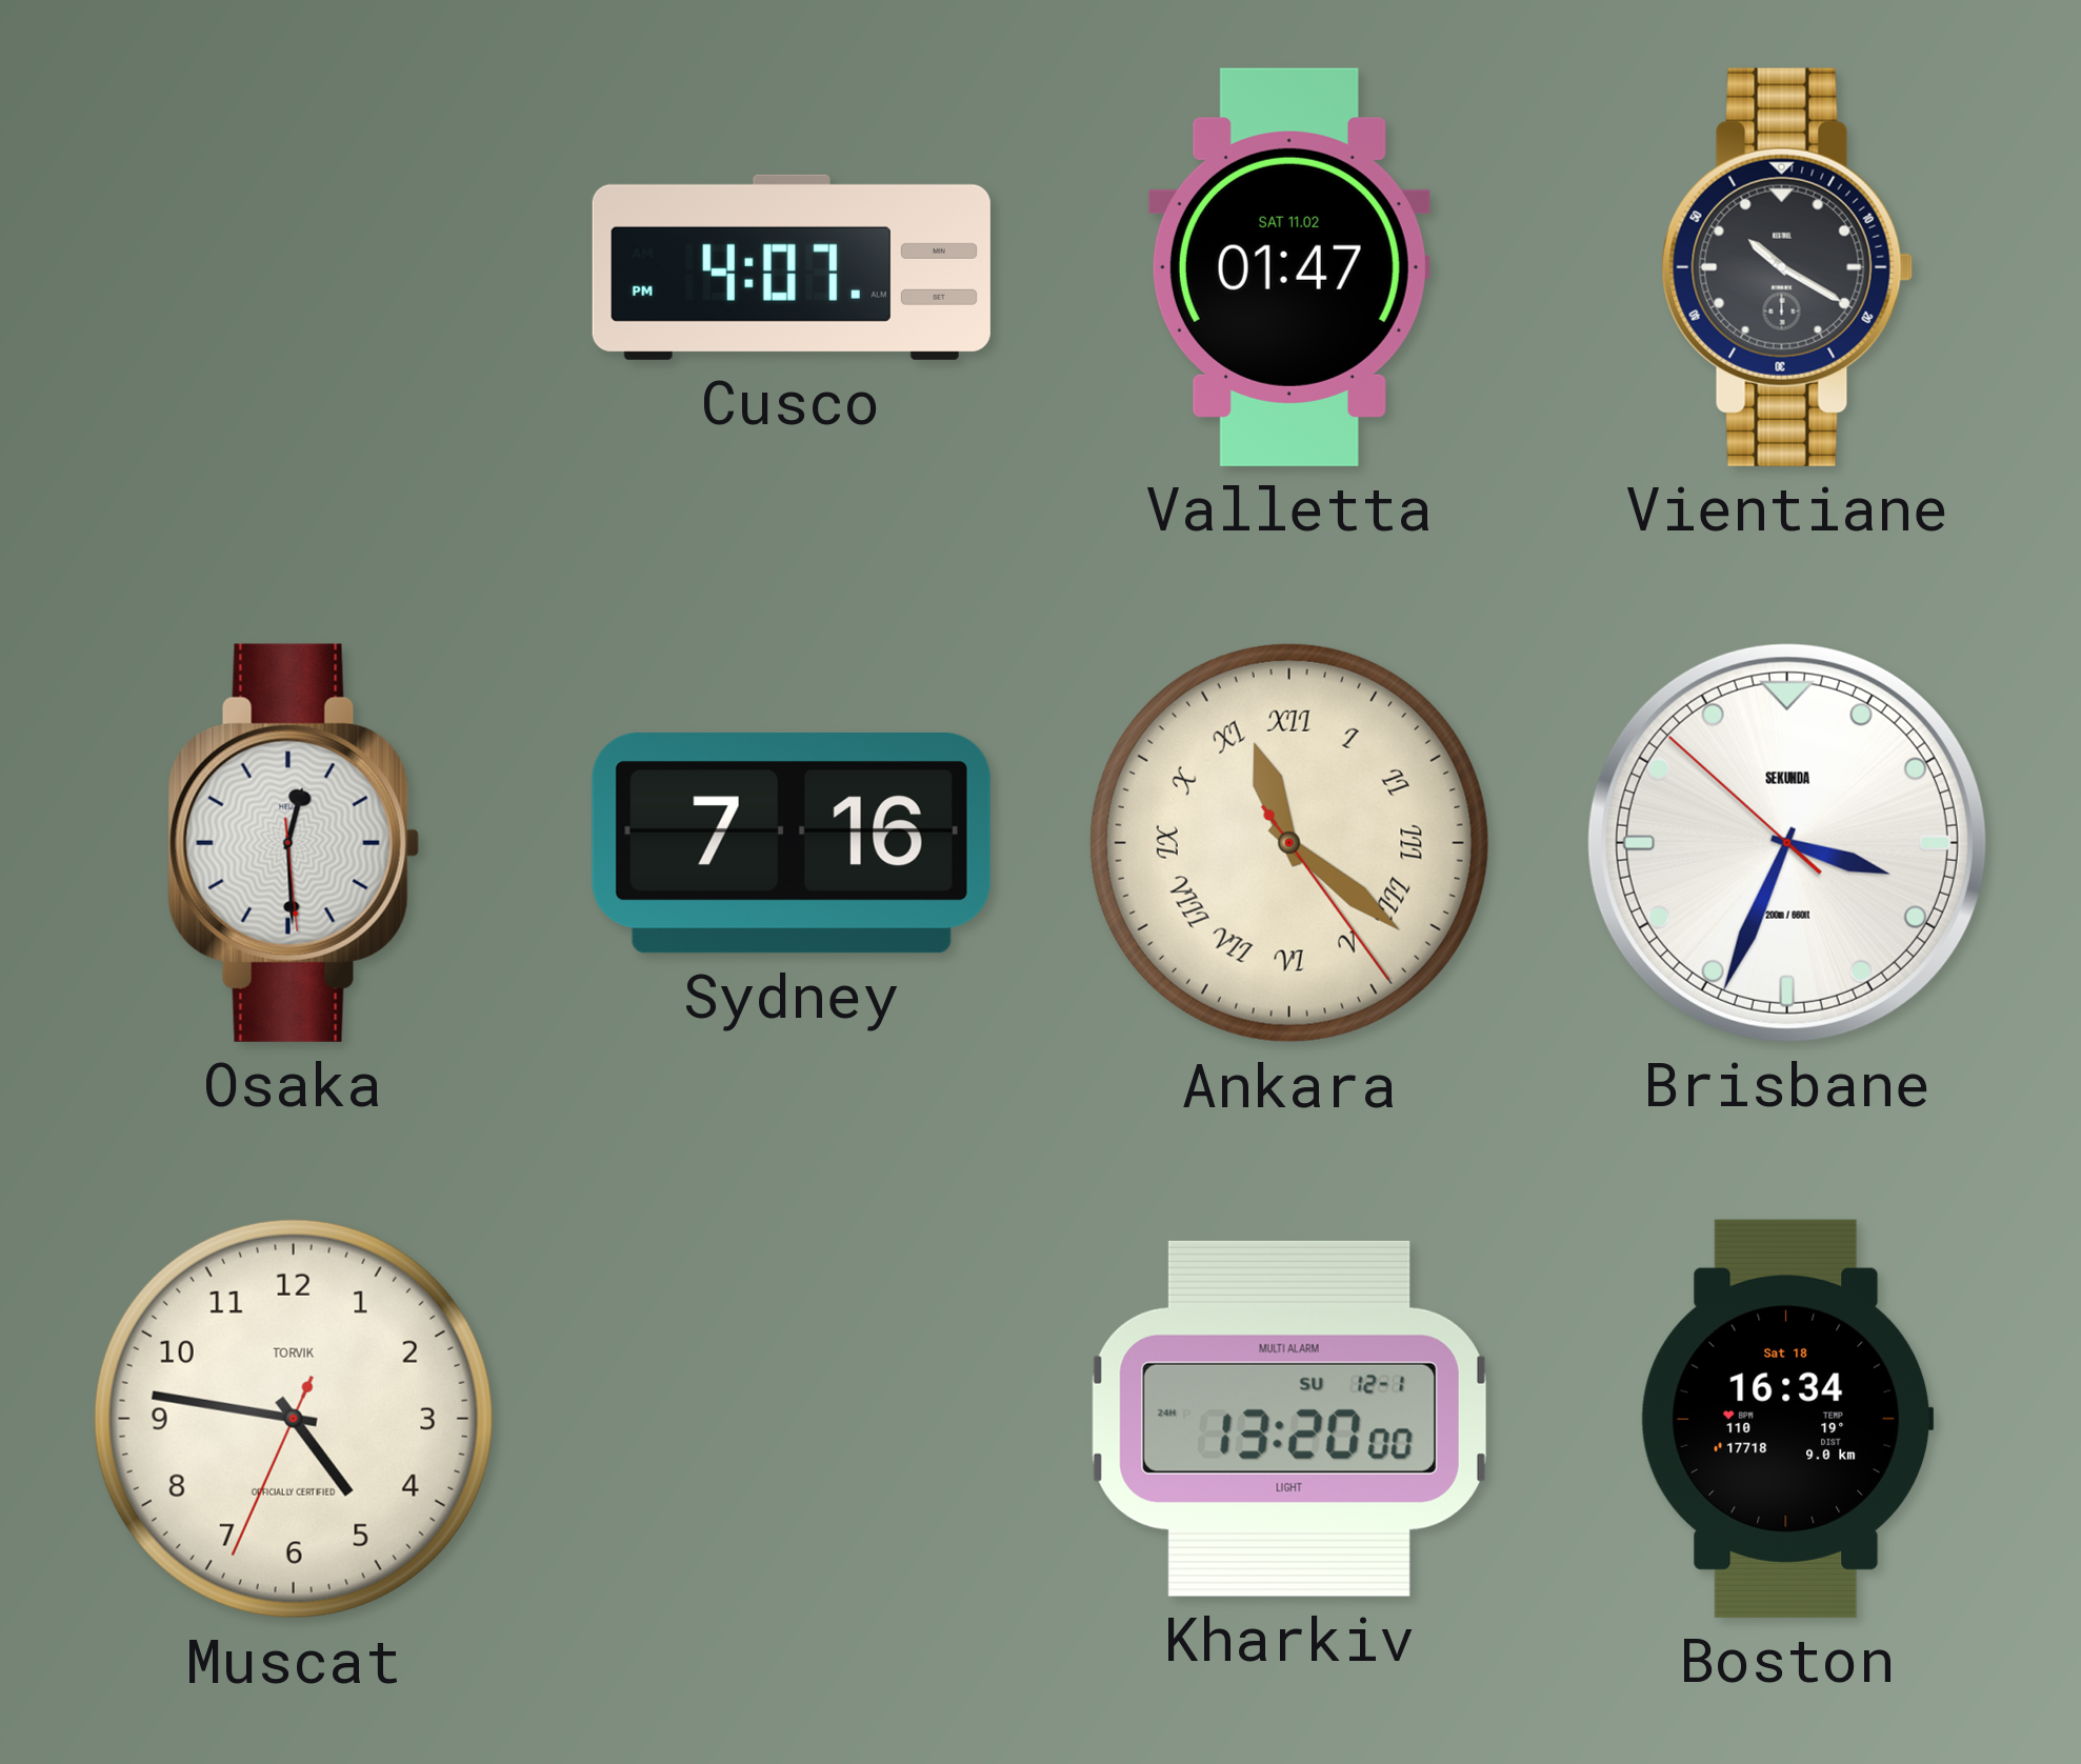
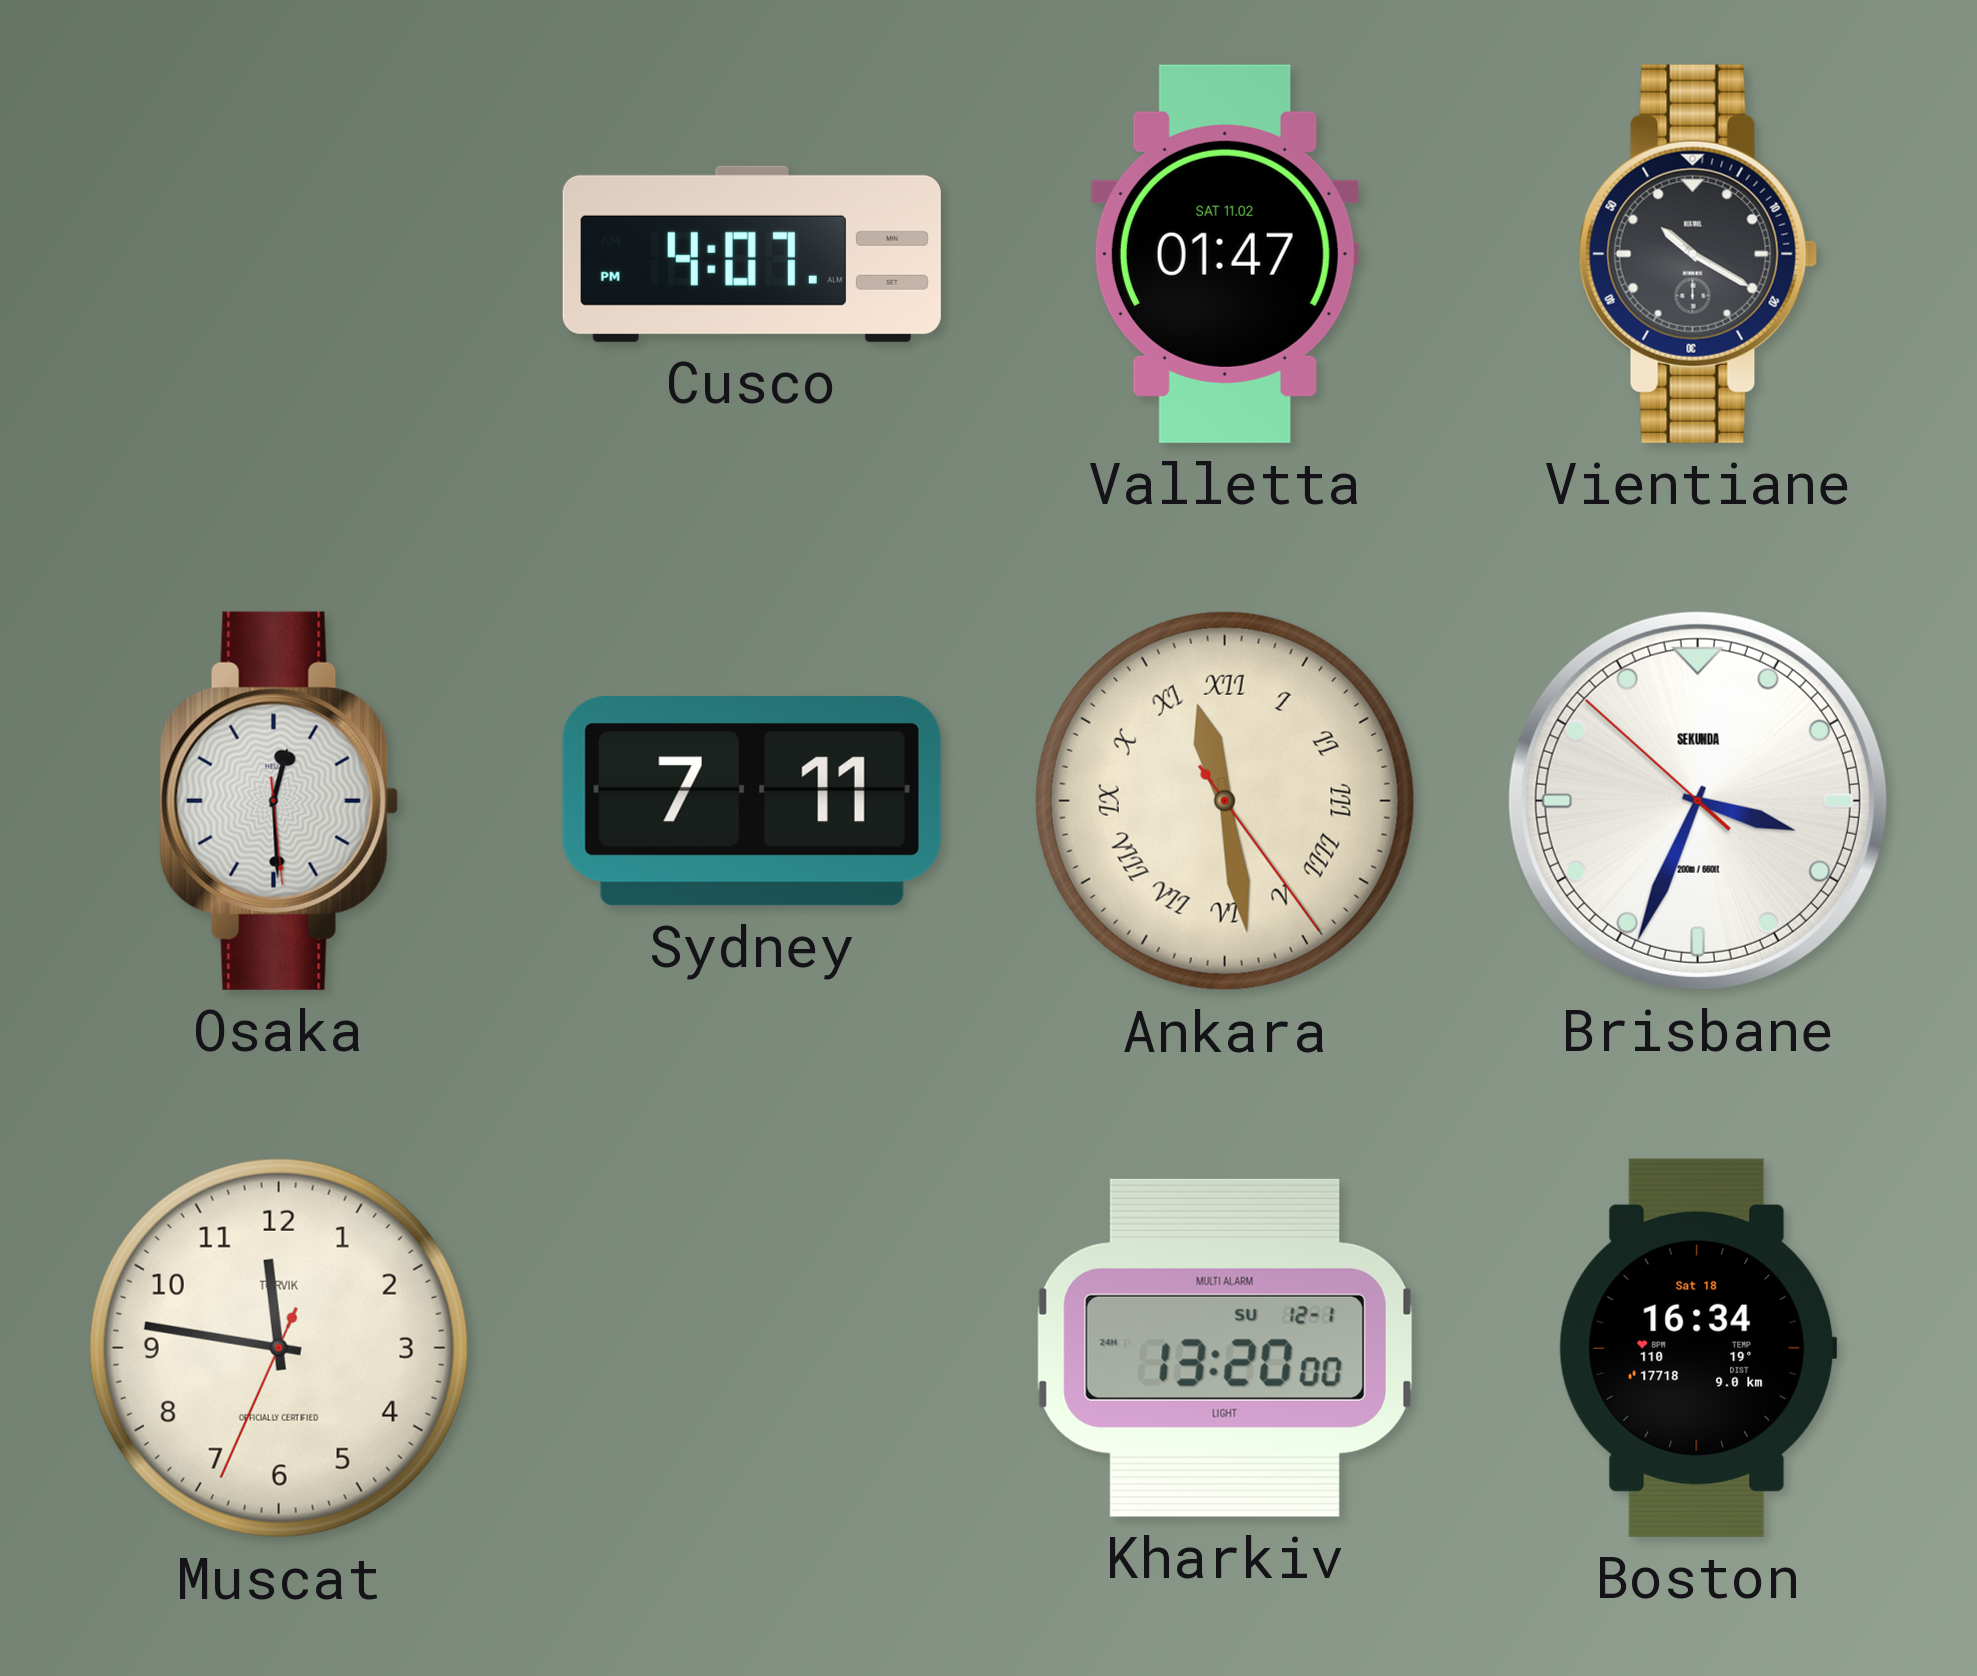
Sydney: 7:16 -> 7:11 (752, 802)
Ankara: 11:21 -> 11:28 (1225, 801)
Muscat: 4:46 -> 11:46 (279, 1348)
